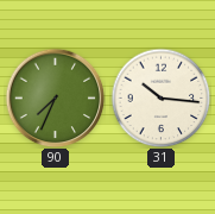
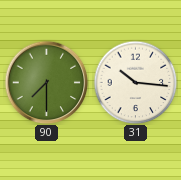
90: 7:34 -> 7:30 (46, 82)
